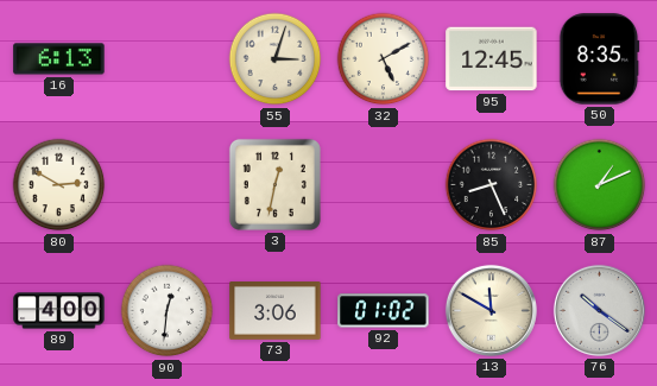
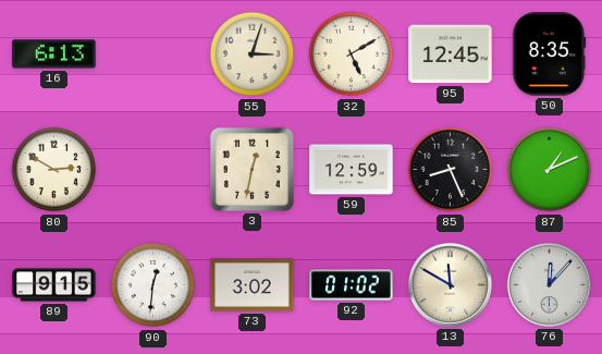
59: none -> 12:59 (352, 170)
89: 4:00 -> 9:15 (54, 285)
73: 3:06 -> 3:02 (253, 285)
76: 10:21 -> 12:07 (549, 284)
